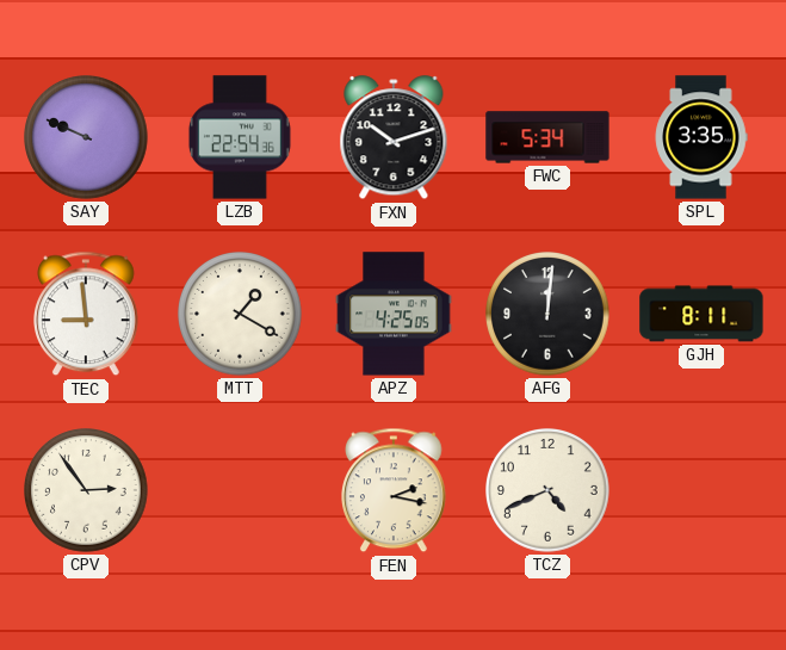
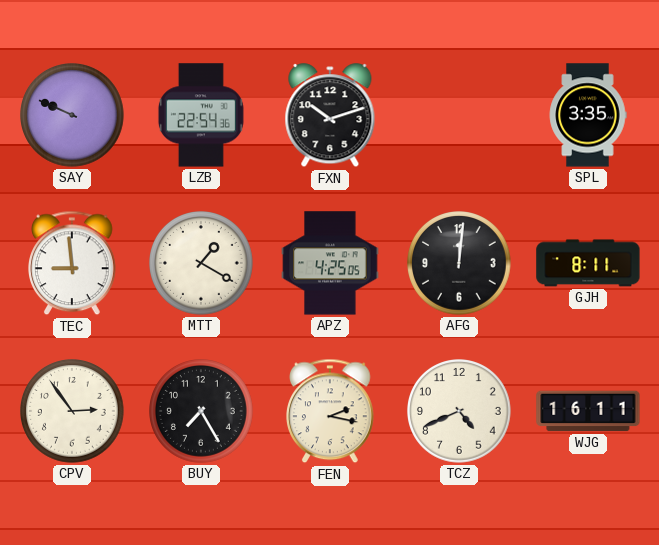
FWC: 5:34 -> none (547, 137)
BUY: none -> 7:25 (202, 412)
WJG: none -> 16:11 (588, 411)
